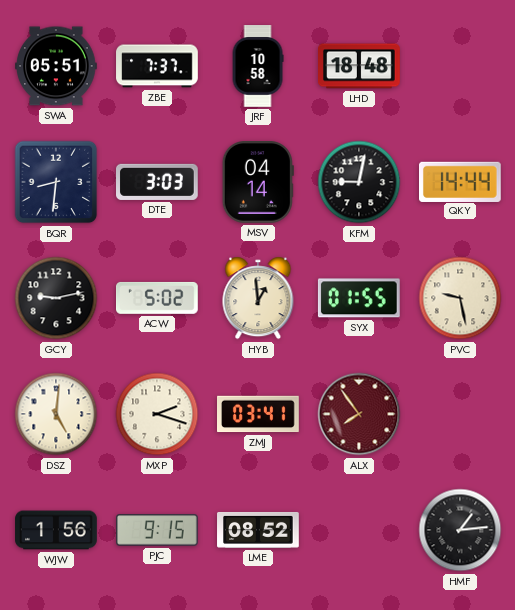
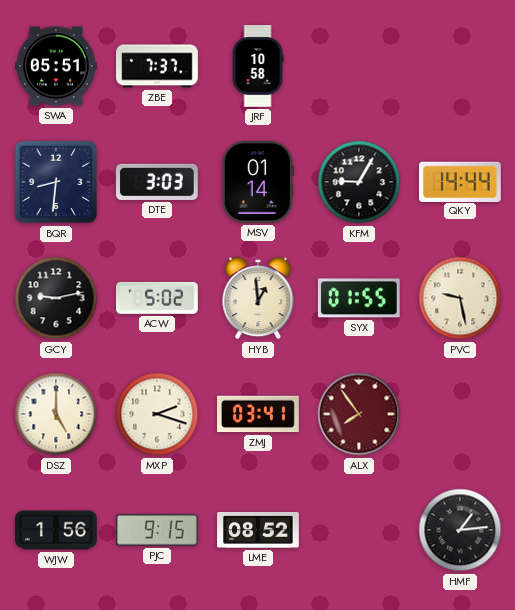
LHD: 18:48 -> none (360, 66)
MSV: 04:14 -> 01:14 (258, 183)
KFM: 9:02 -> 9:05 (359, 182)
DSZ: 5:01 -> 5:00 (56, 414)
